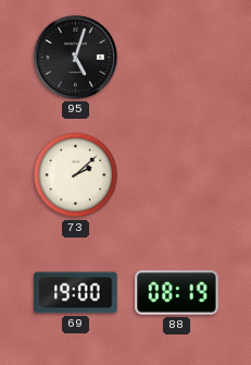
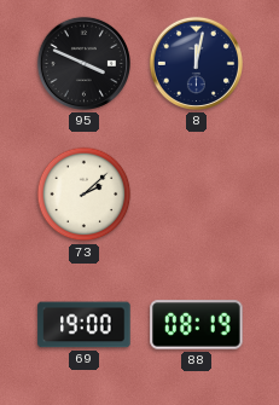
95: 5:03 -> 3:49 (83, 63)
8: none -> 12:02 (196, 63)
